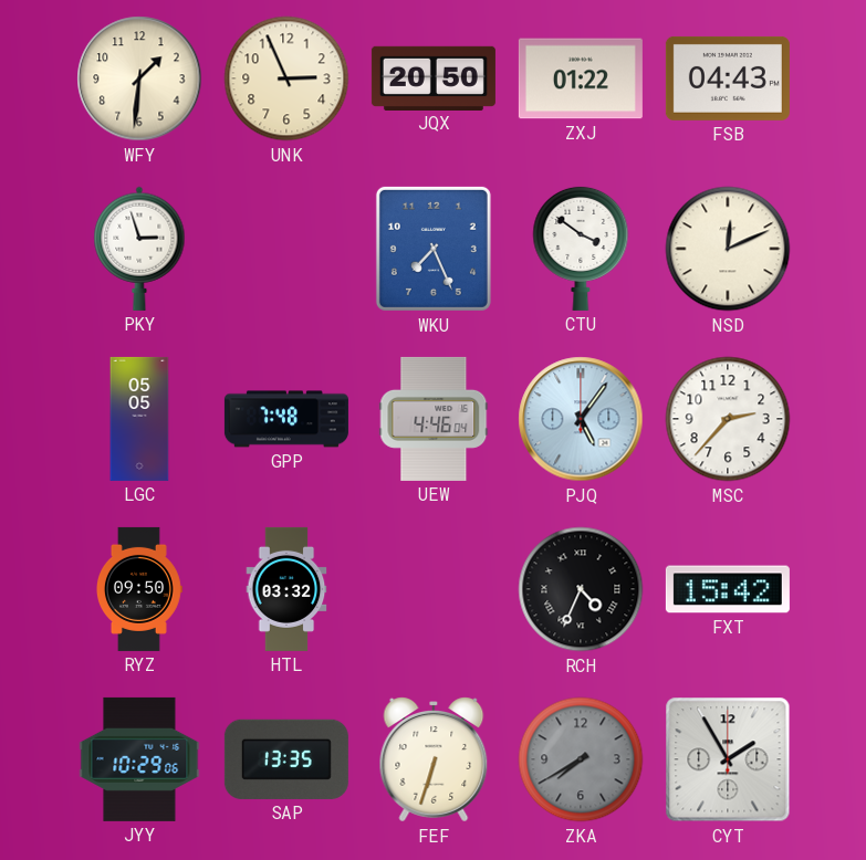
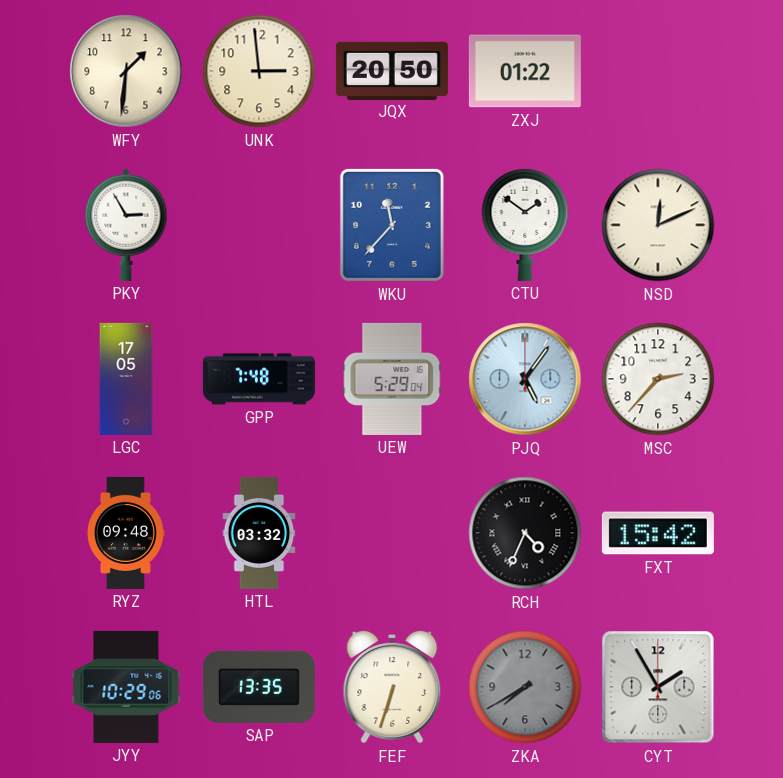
UNK: 2:56 -> 2:59 (259, 71)
FSB: 04:43 -> none (728, 78)
PKY: 2:57 -> 2:55 (126, 225)
WKU: 7:26 -> 11:37 (392, 225)
CTU: 3:51 -> 1:51 (525, 224)
LGC: 05:05 -> 17:05 (126, 379)
UEW: 4:46 -> 5:29 (392, 379)
RYZ: 09:50 -> 09:48 (125, 533)
